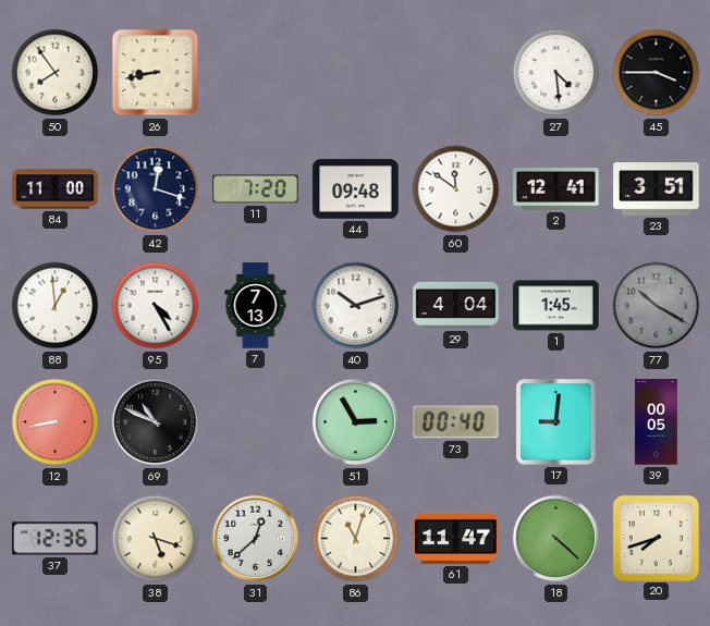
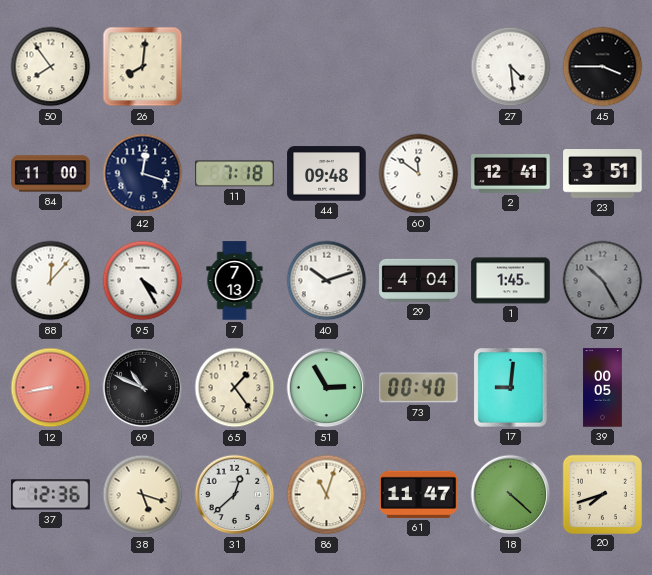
26: 8:43 -> 8:01 (143, 67)
11: 7:20 -> 7:18 (235, 174)
88: 12:59 -> 12:07 (51, 281)
77: 10:20 -> 10:25 (603, 281)
65: none -> 1:24 (235, 388)
